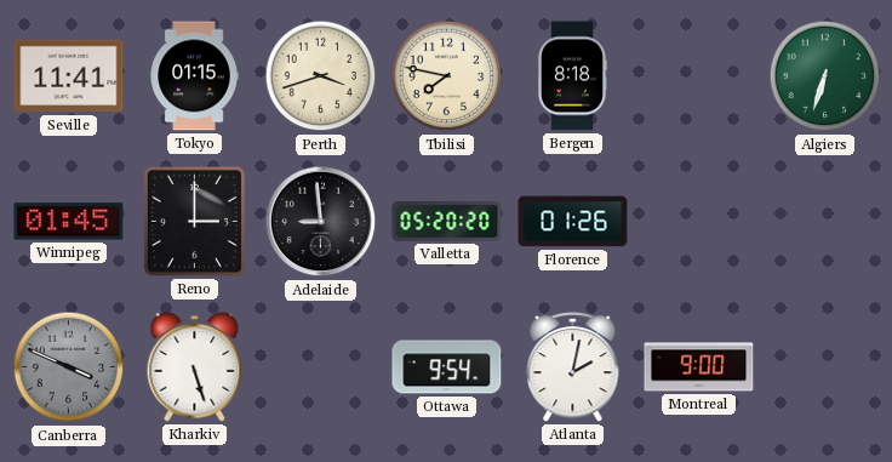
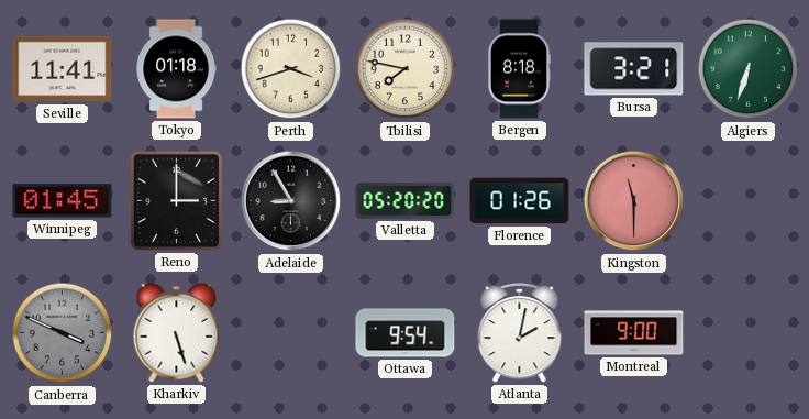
Tokyo: 01:15 -> 01:18 (176, 69)
Bursa: none -> 3:21 (634, 69)
Adelaide: 8:59 -> 8:55 (291, 201)
Kingston: none -> 11:30 (634, 201)
